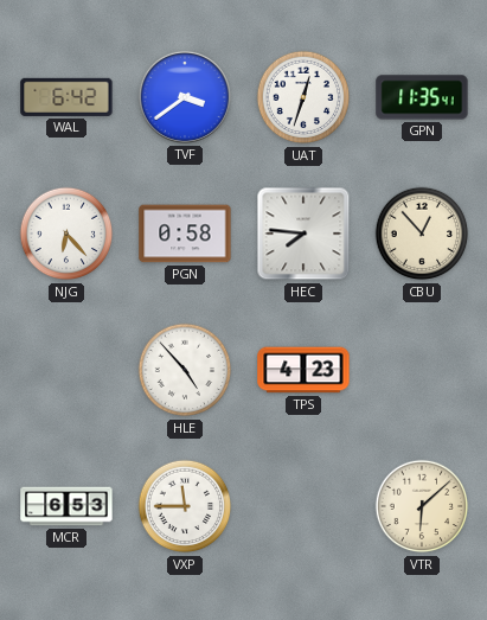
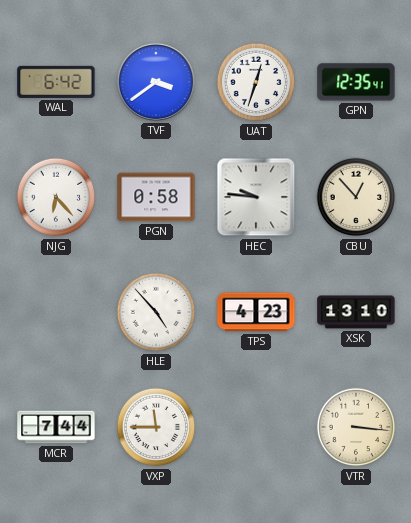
GPN: 11:35 -> 12:35 (356, 82)
HEC: 7:46 -> 9:46 (256, 197)
XSK: none -> 13:10 (356, 312)
MCR: 6:53 -> 7:44 (56, 427)
VTR: 6:08 -> 3:16 (356, 427)
